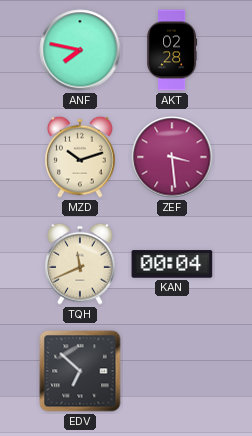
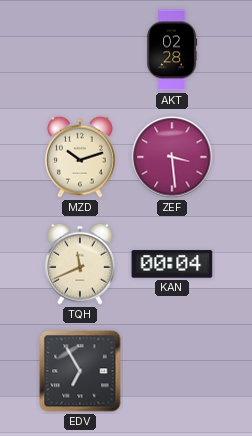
ANF: 7:47 -> none (80, 50)
EDV: 6:52 -> 6:55 (80, 371)
